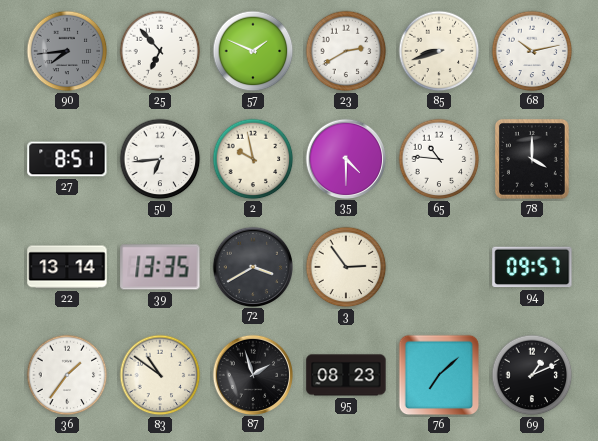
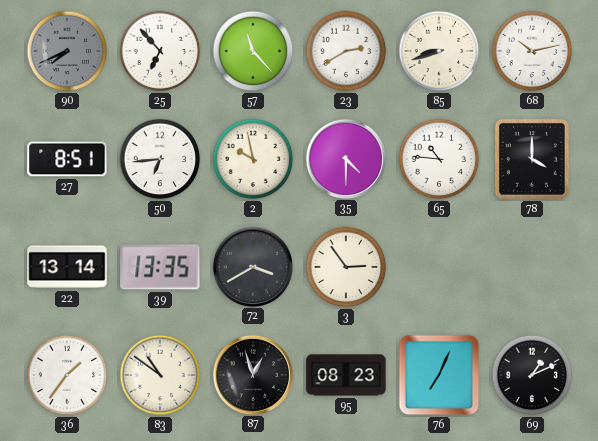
90: 7:44 -> 7:41 (67, 51)
57: 1:49 -> 11:23 (253, 51)
94: 09:57 -> none (532, 267)
87: 1:57 -> 12:57 (252, 374)
76: 7:08 -> 7:04 (439, 375)
